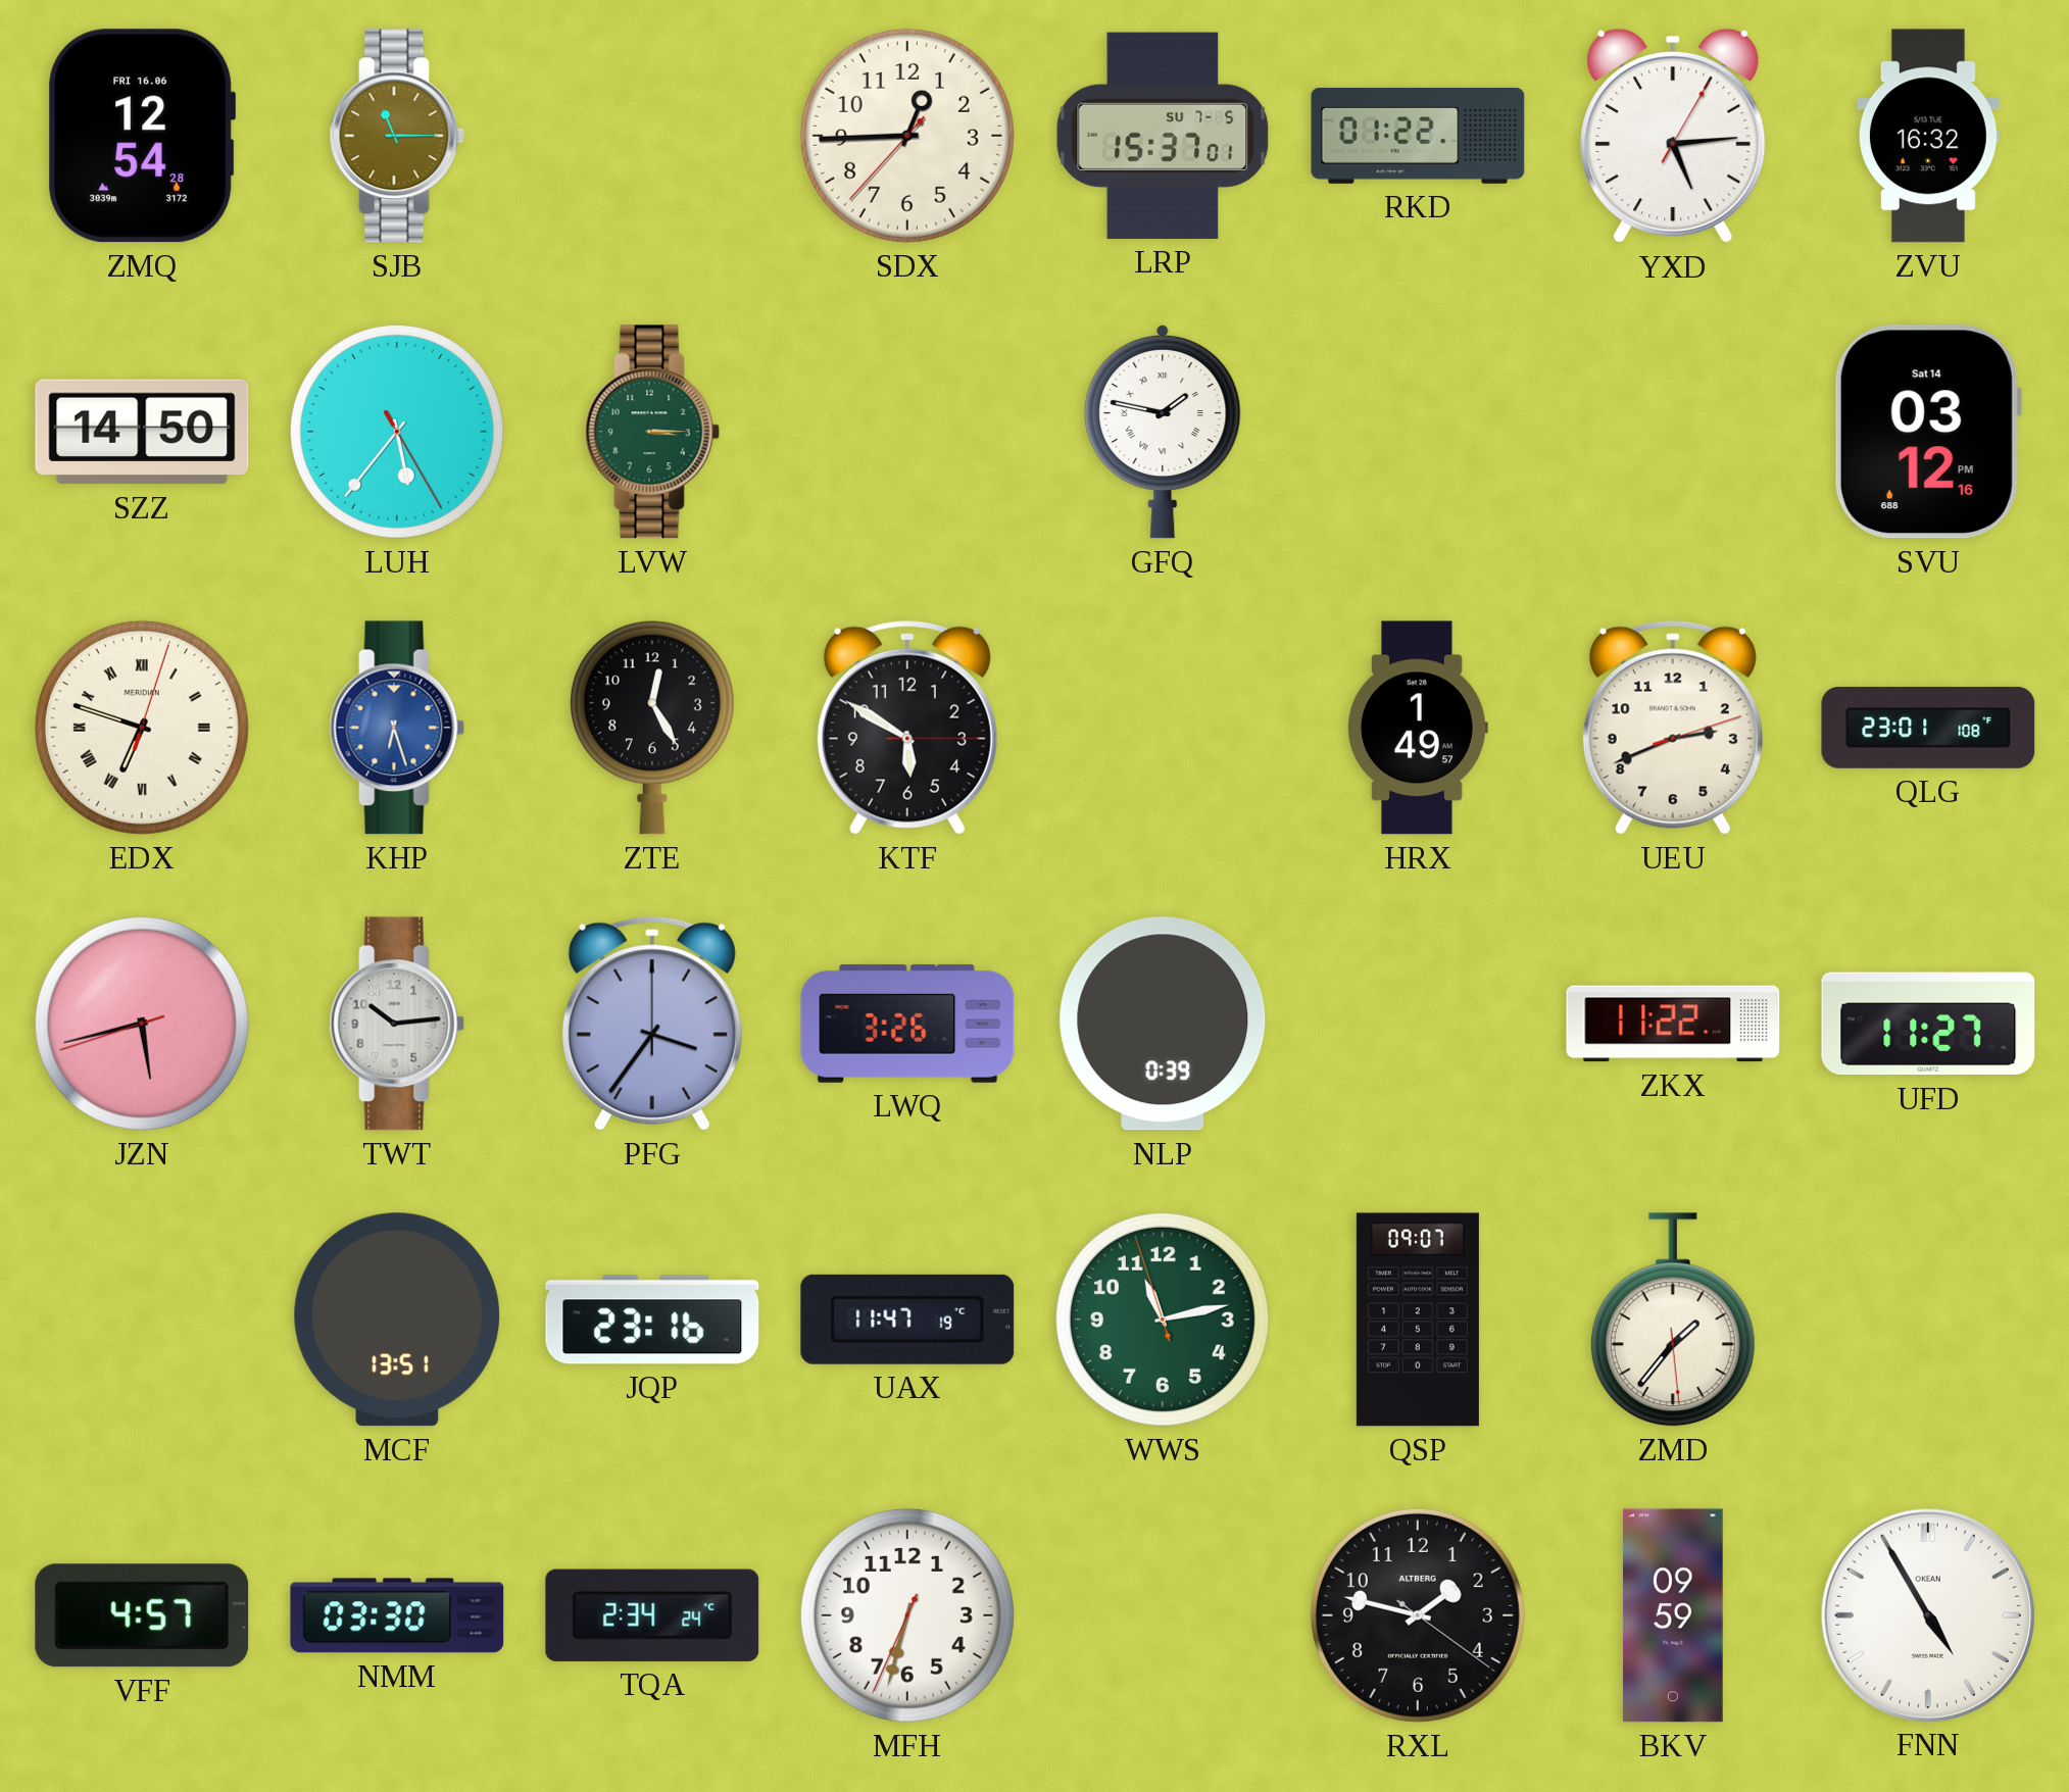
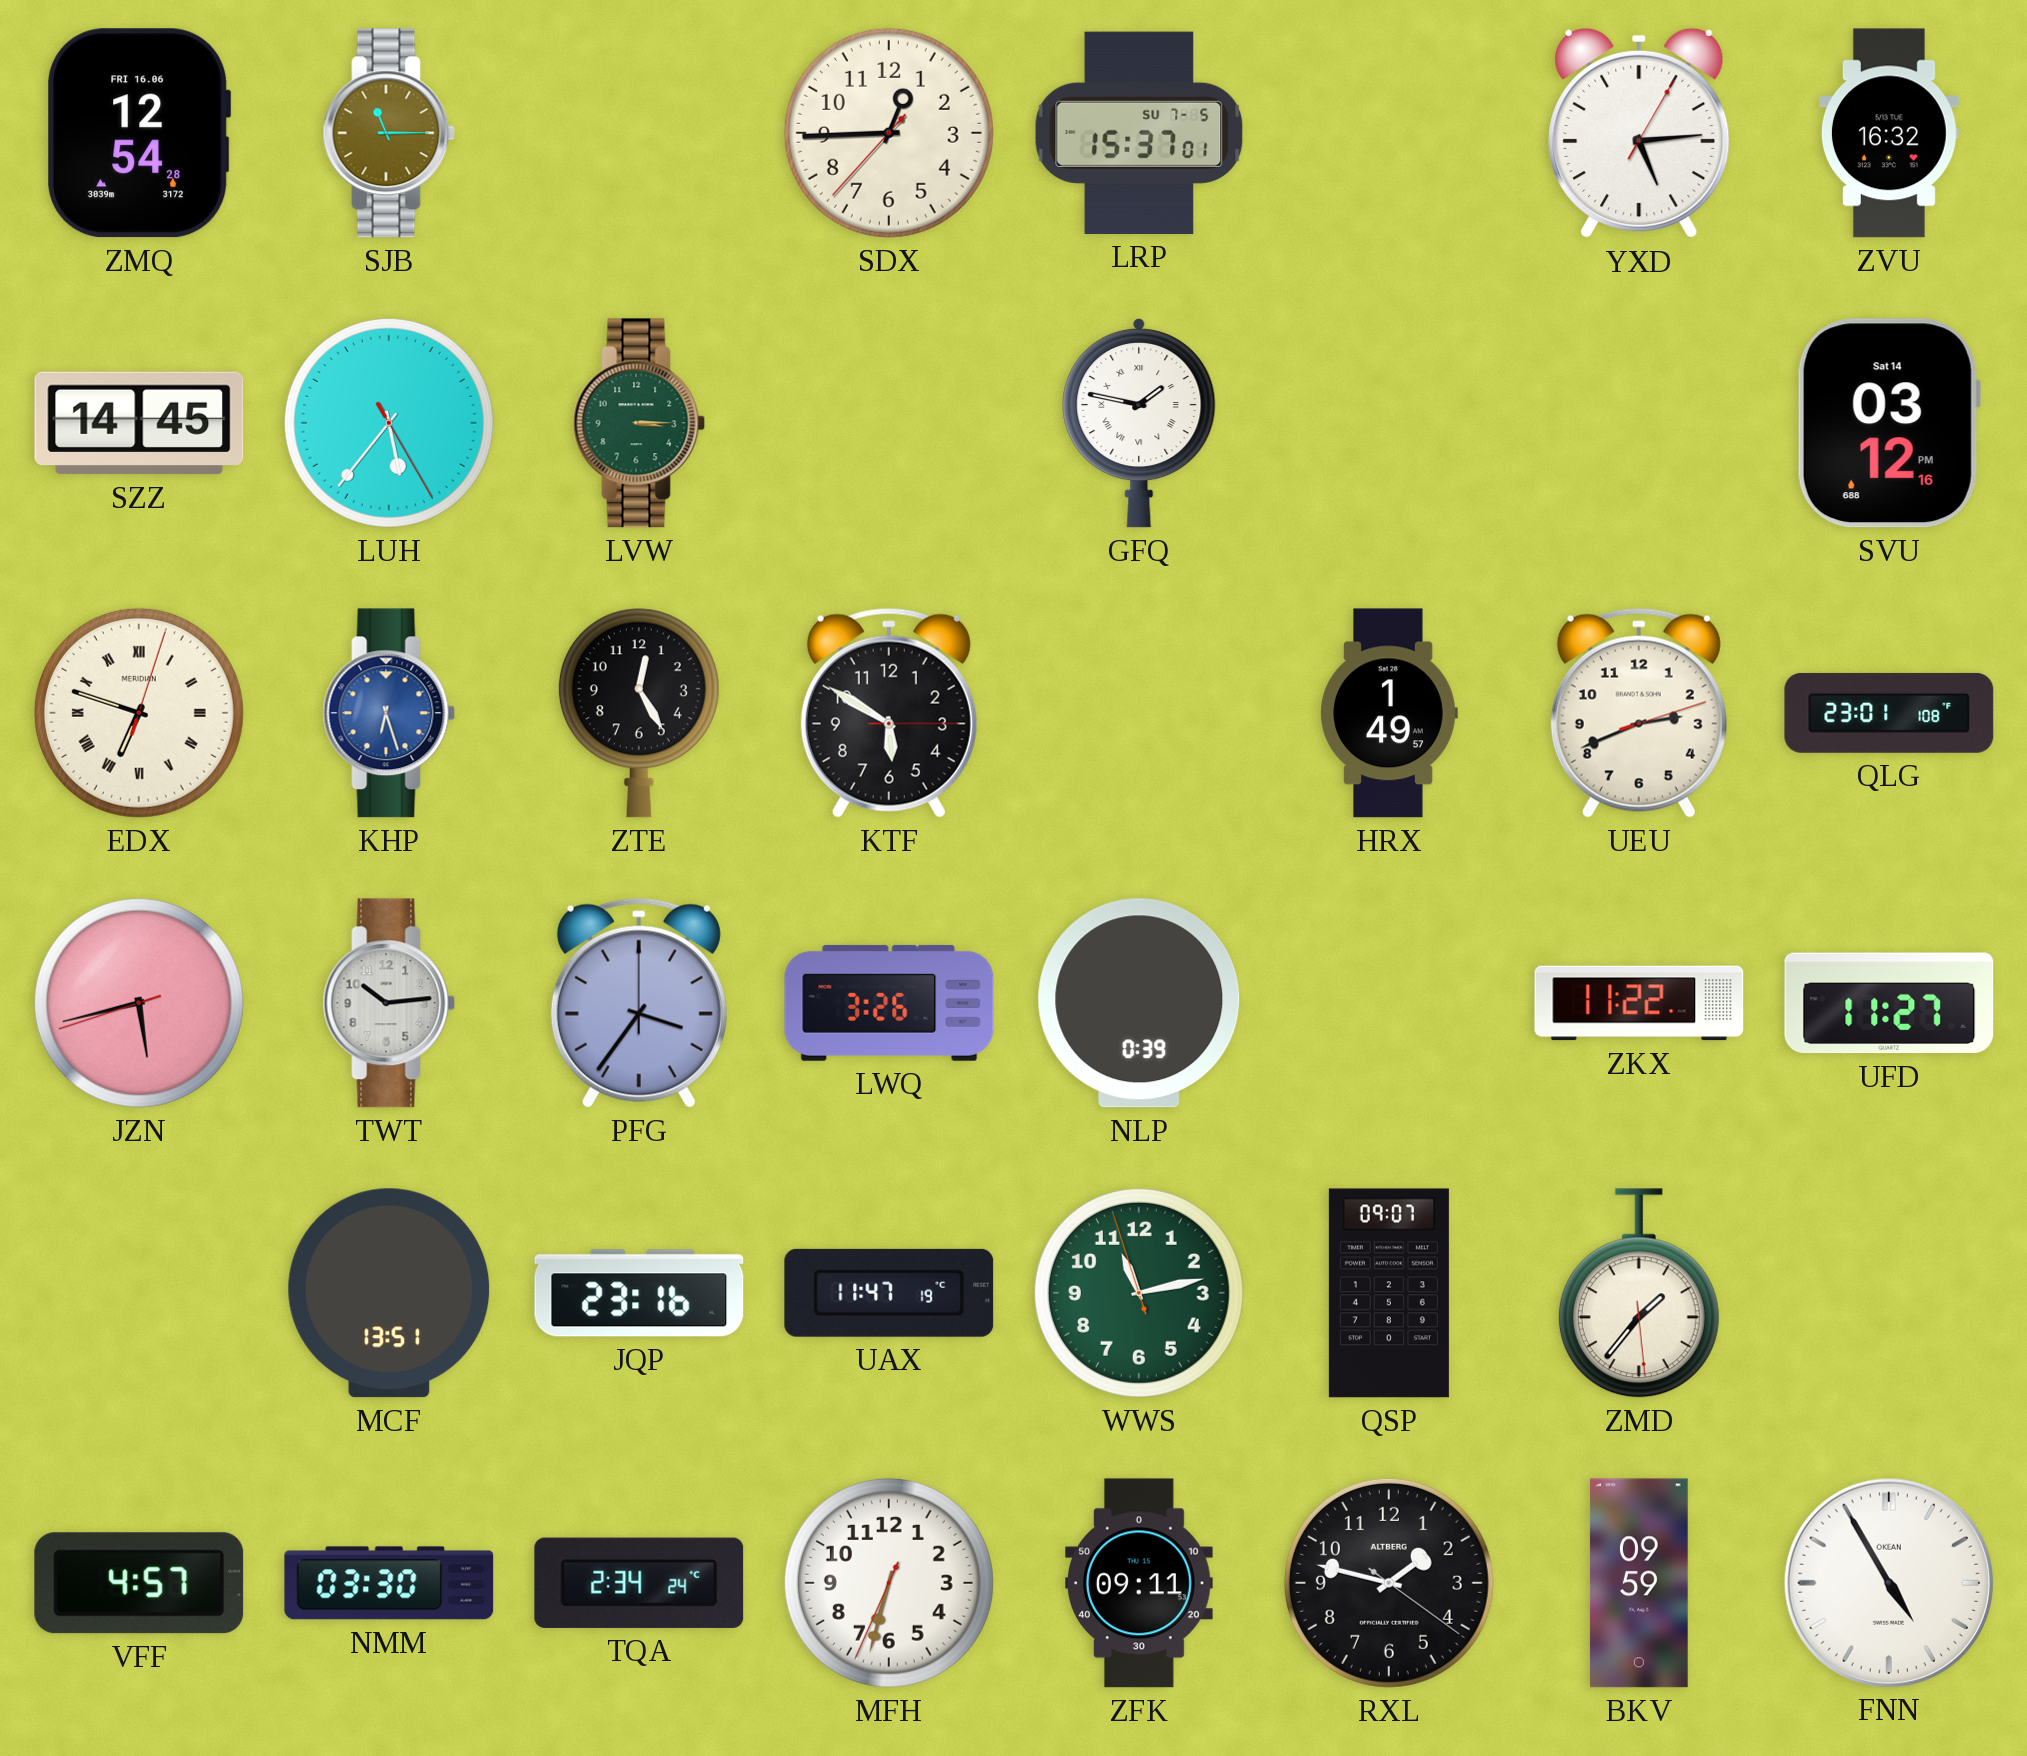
RKD: 01:22 -> none (1418, 136)
SZZ: 14:50 -> 14:45 (139, 423)
ZFK: none -> 09:11 (1140, 1583)
